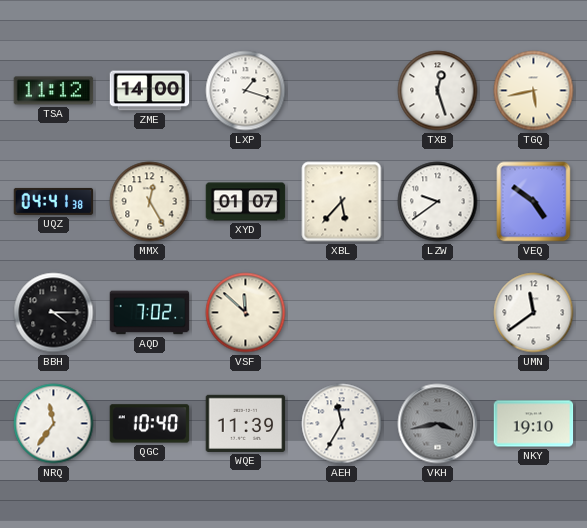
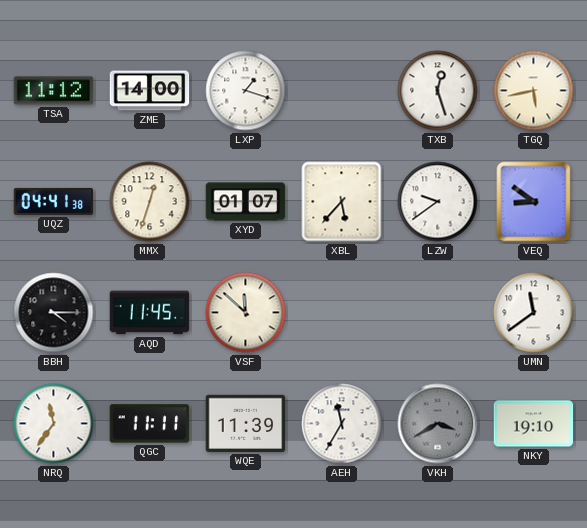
MMX: 12:25 -> 12:33 (150, 202)
VEQ: 4:51 -> 8:51 (534, 202)
AQD: 7:02 -> 11:45 (150, 313)
QGC: 10:40 -> 11:11 (150, 424)
VKH: 3:43 -> 3:40 (438, 424)
